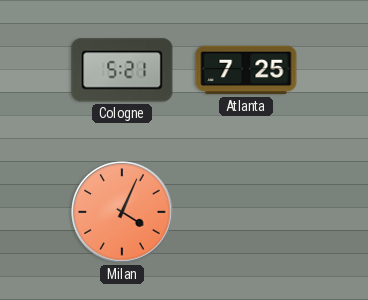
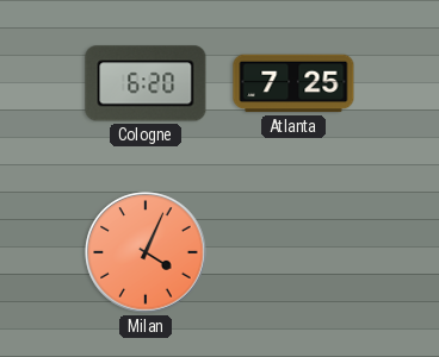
Cologne: 5:21 -> 6:20 (146, 83)
